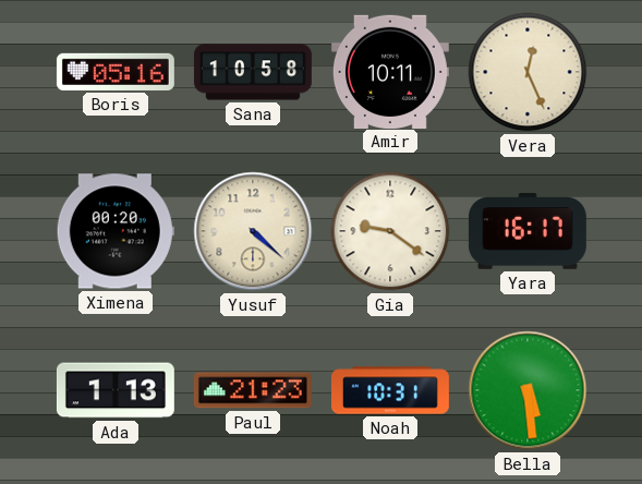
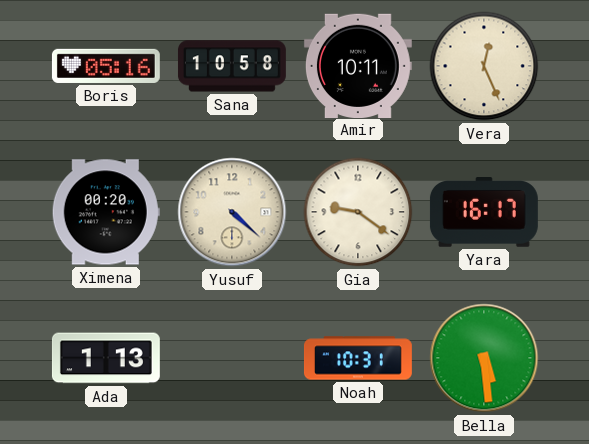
Paul: 21:23 -> none (253, 390)
